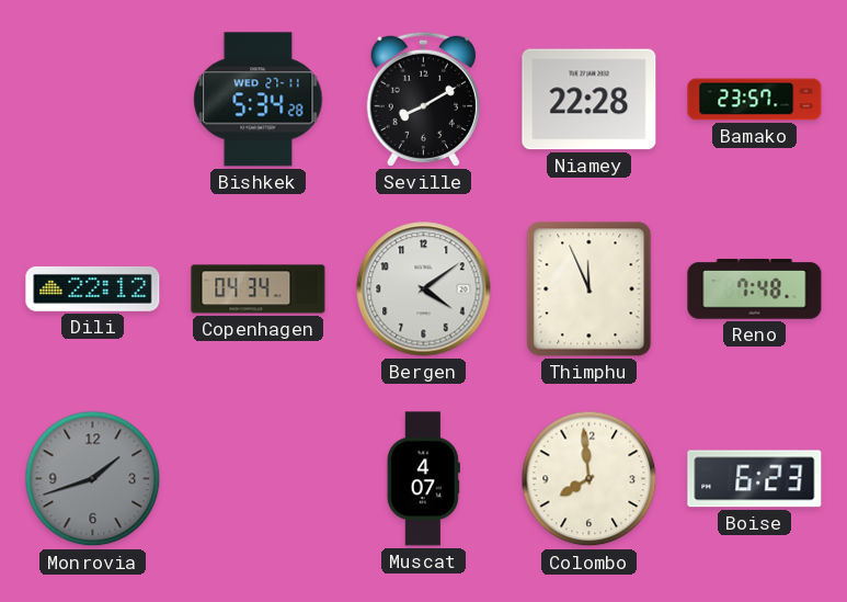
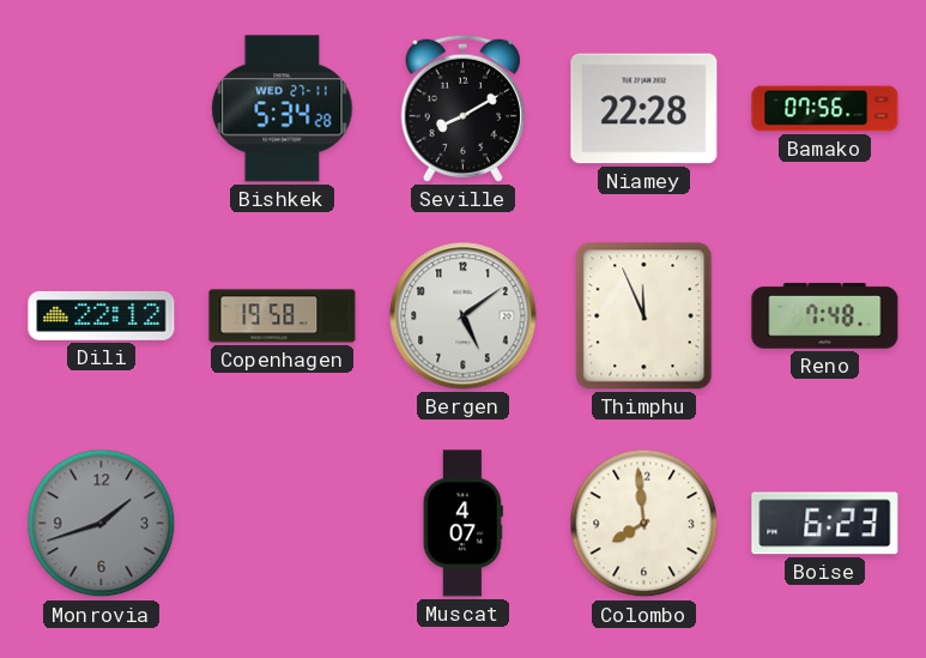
Bamako: 23:57 -> 07:56 (825, 109)
Copenhagen: 04:34 -> 19:58 (283, 316)
Bergen: 4:09 -> 5:09 (464, 316)
